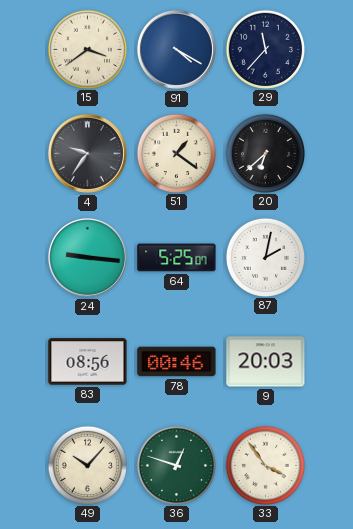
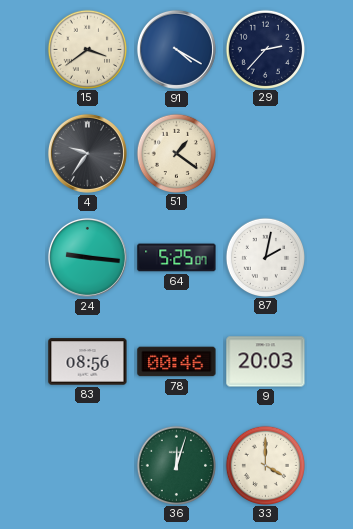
29: 11:37 -> 2:37 (265, 49)
20: 6:38 -> none (265, 153)
49: 10:07 -> none (87, 465)
36: 12:48 -> 12:03 (176, 465)
33: 3:54 -> 4:00 (265, 465)
